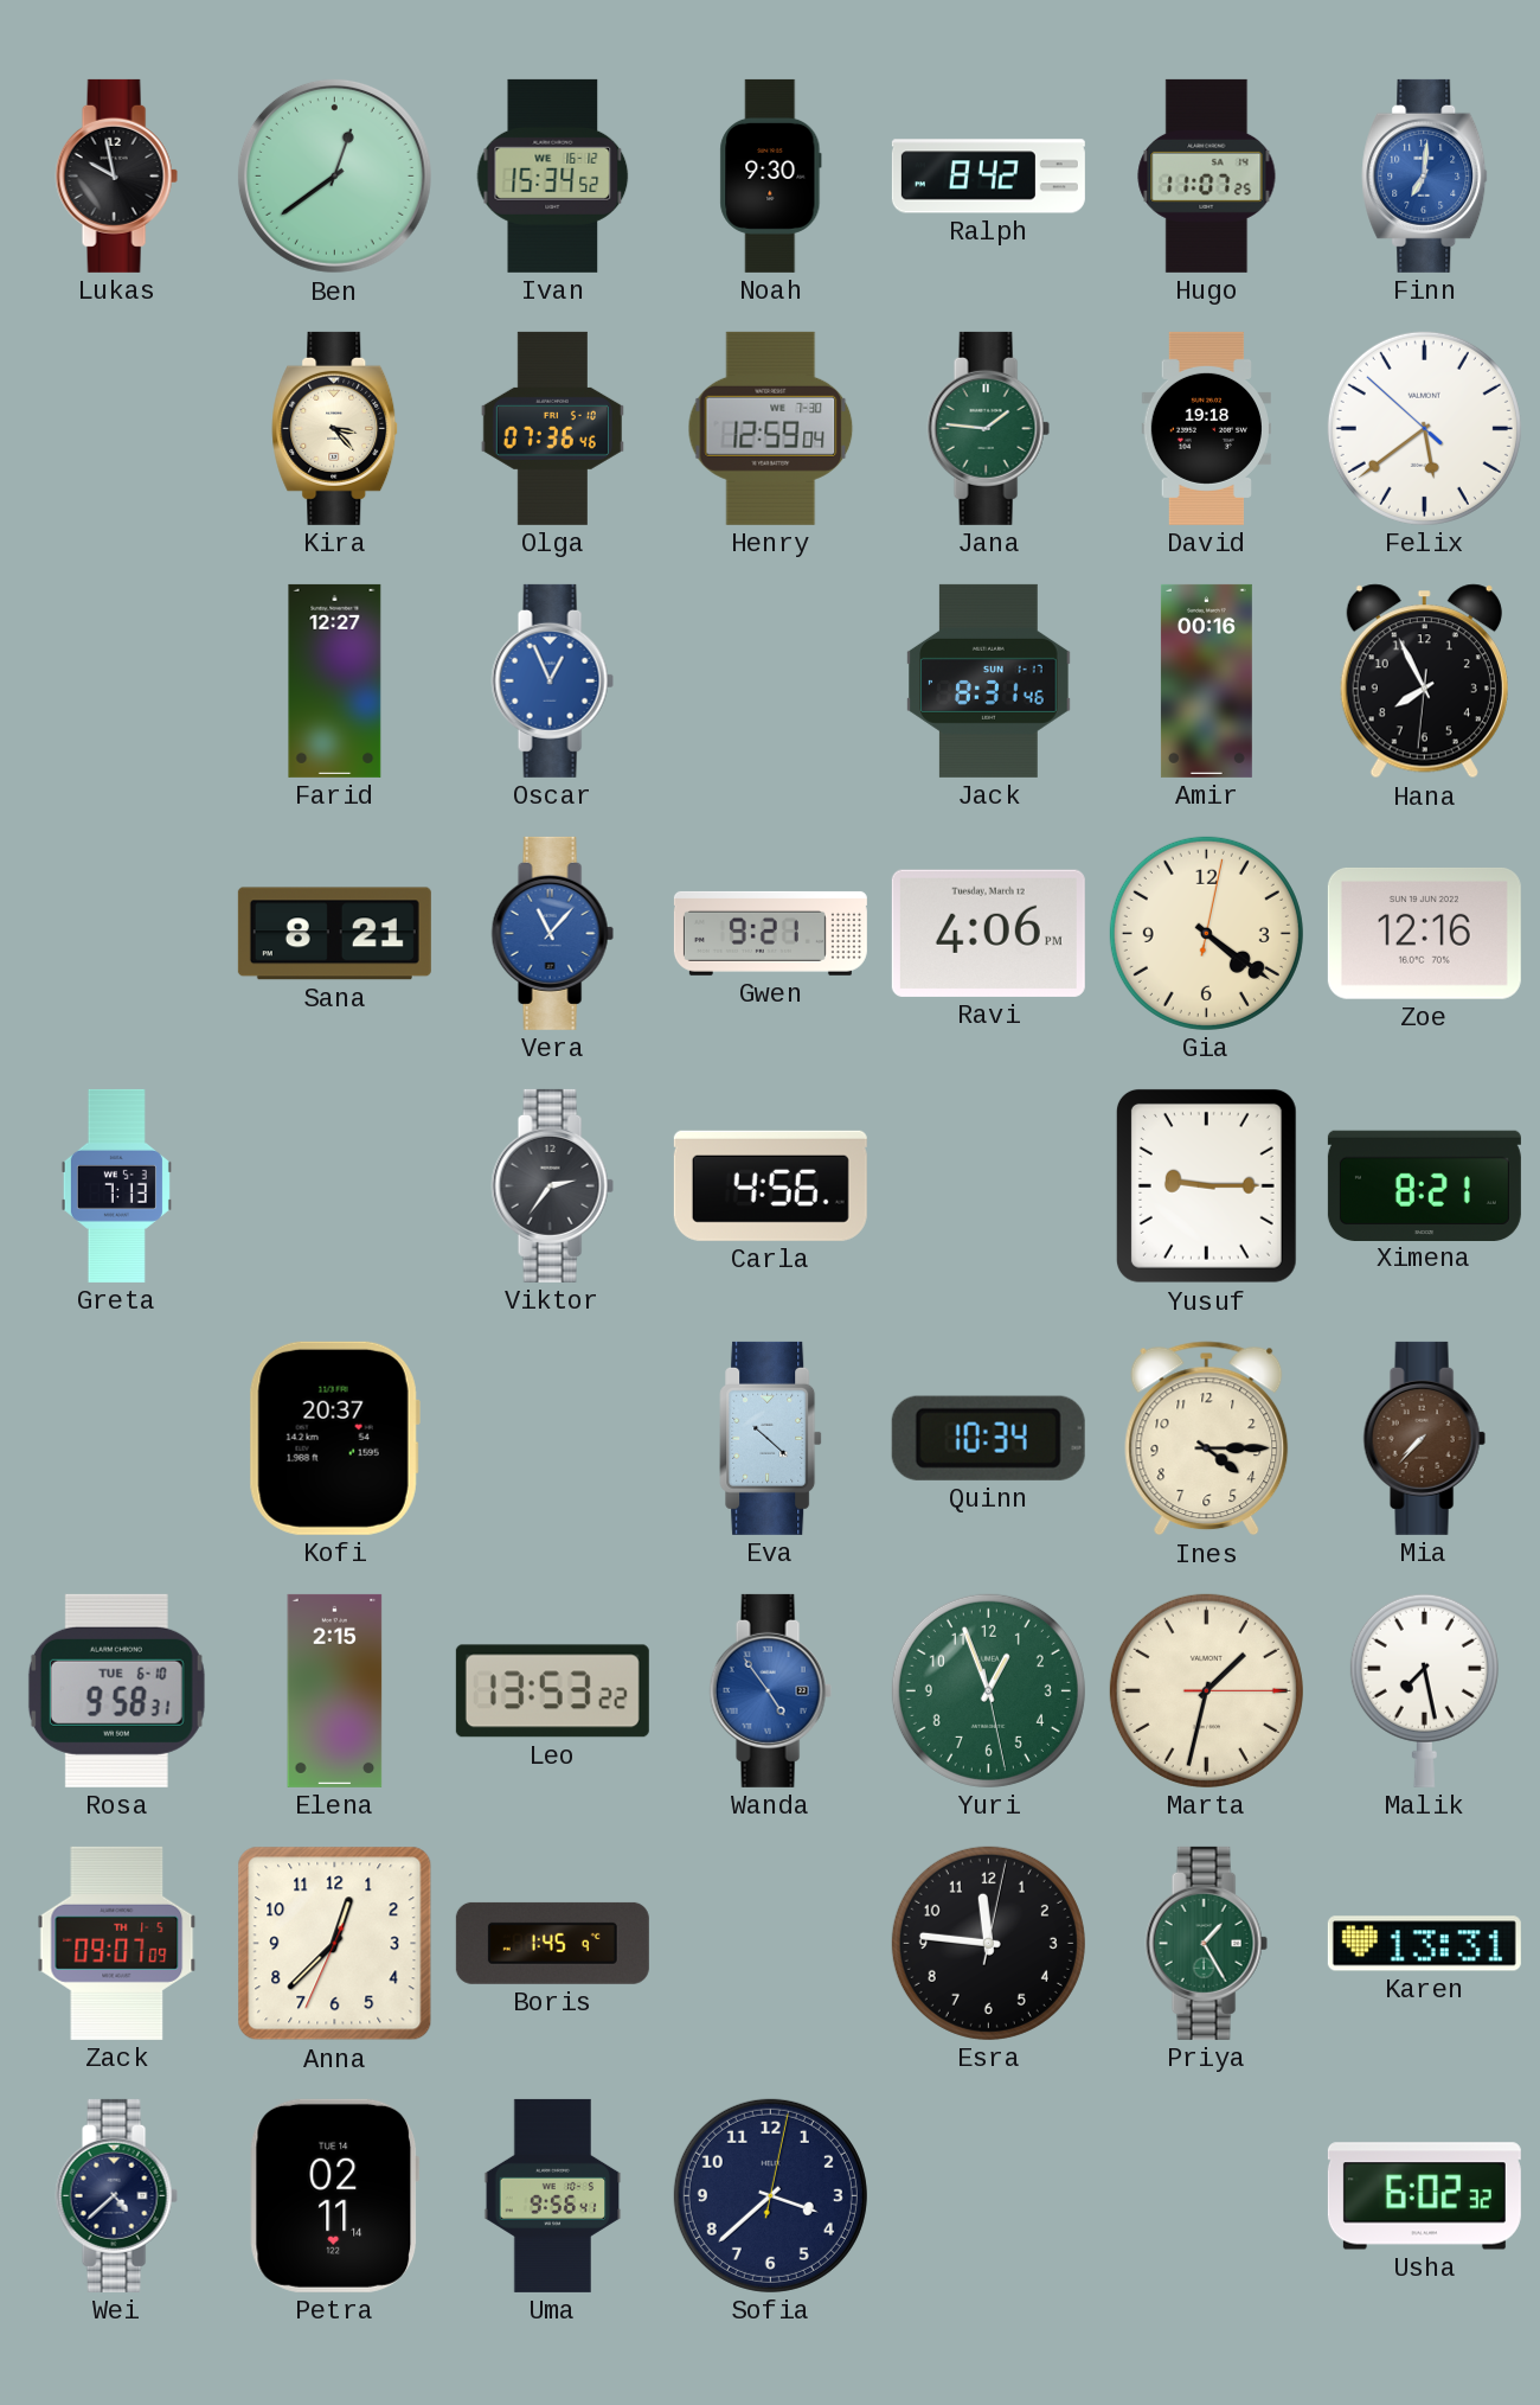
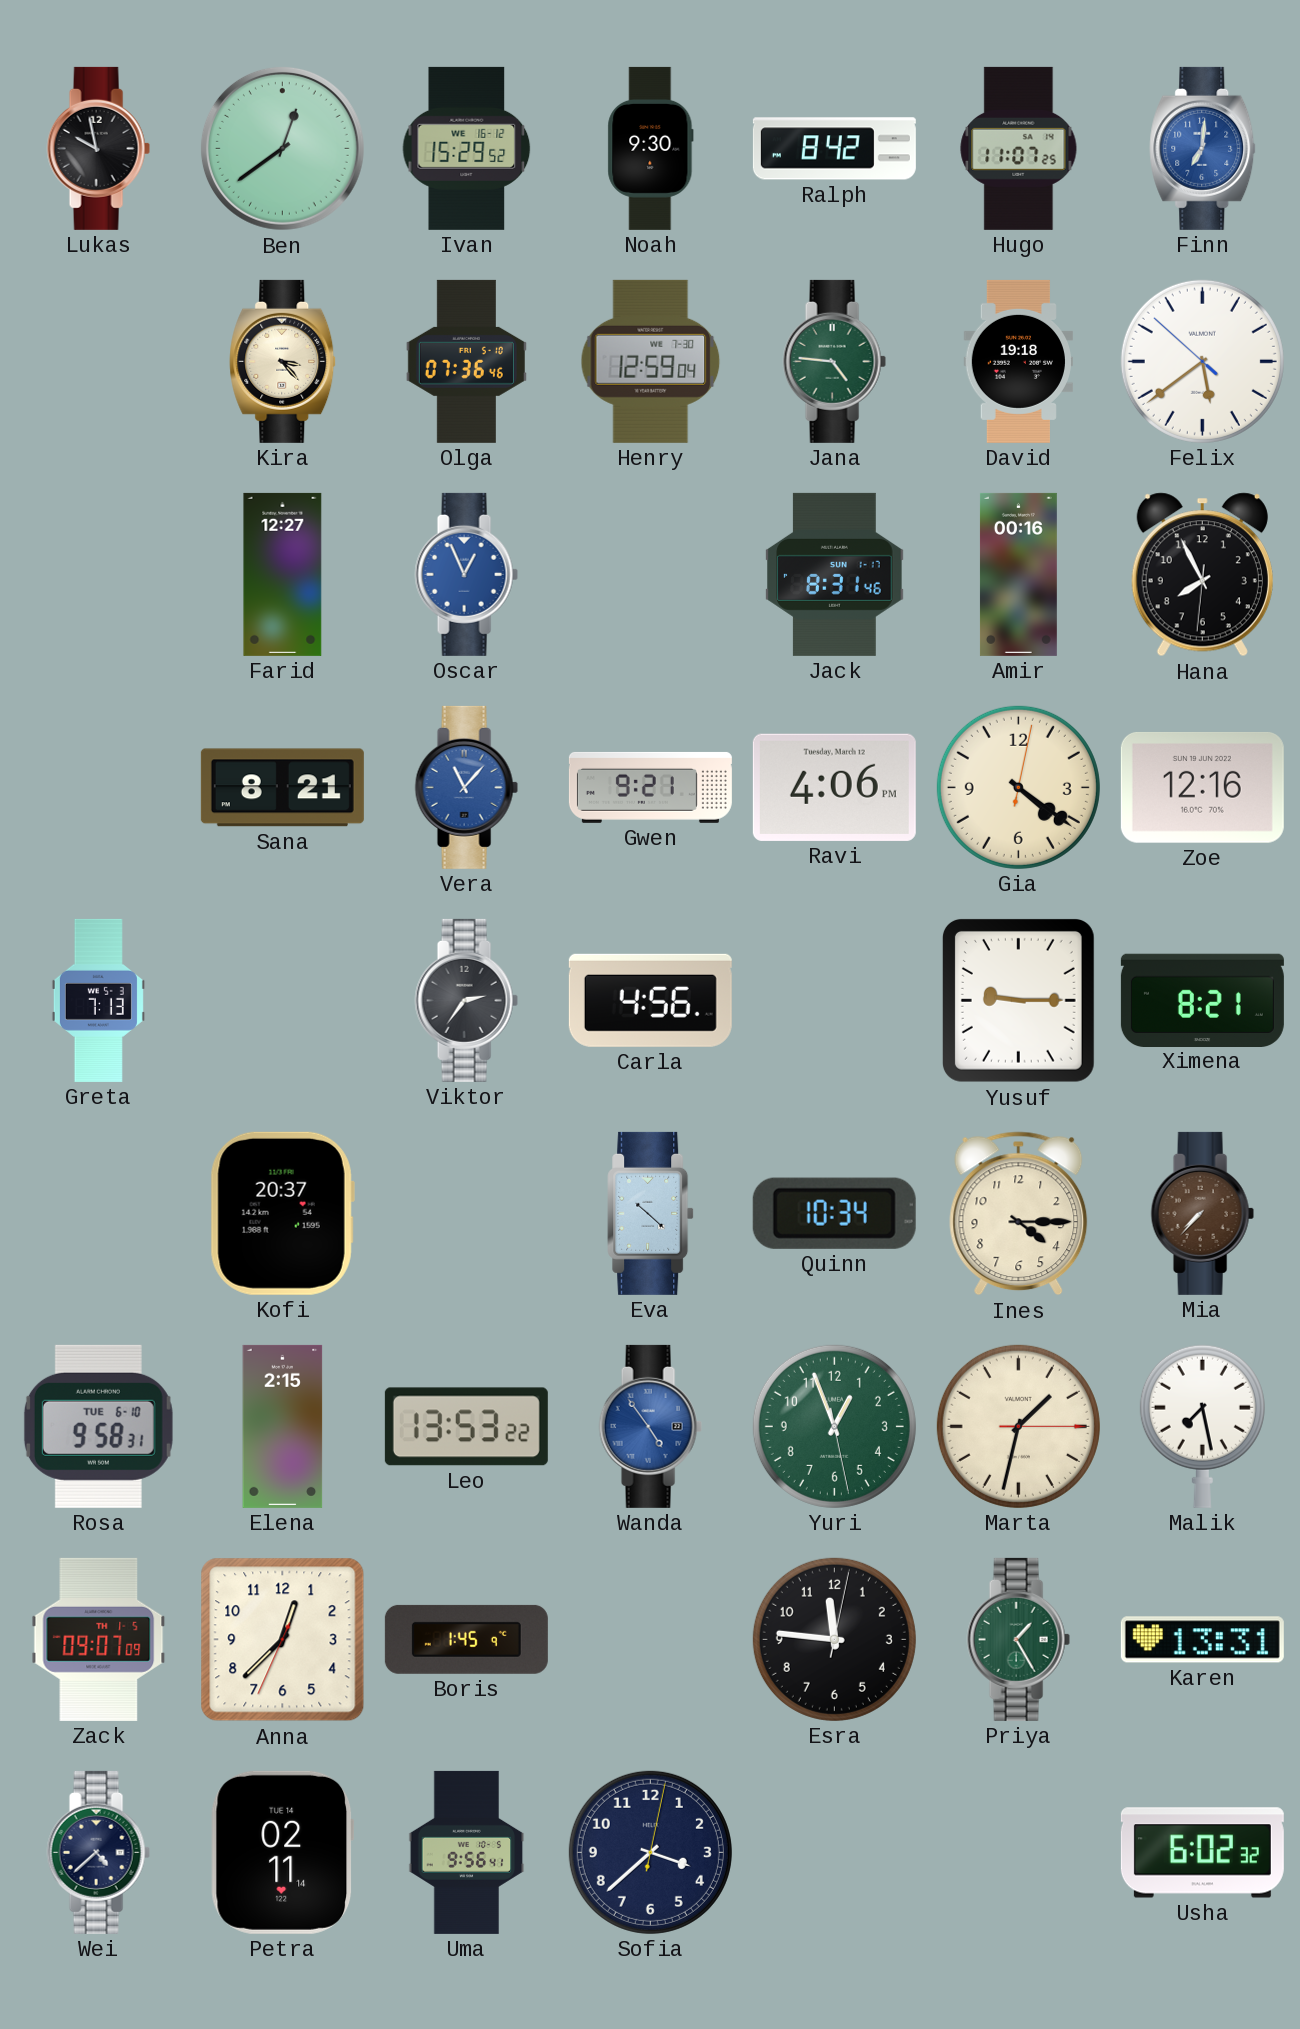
Ivan: 15:34 -> 15:29 (467, 148)
Jana: 1:46 -> 4:46 (834, 361)
